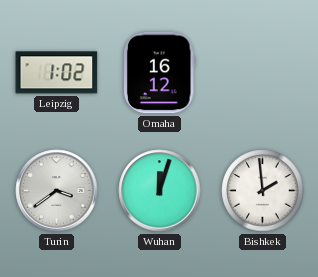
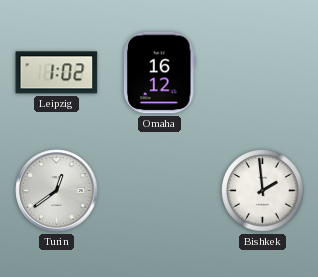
Turin: 3:39 -> 12:39 (57, 191)
Wuhan: 12:03 -> none (160, 191)
